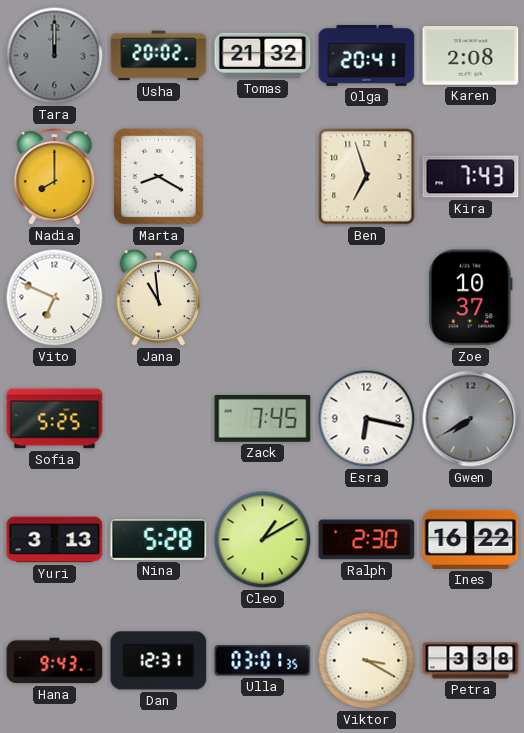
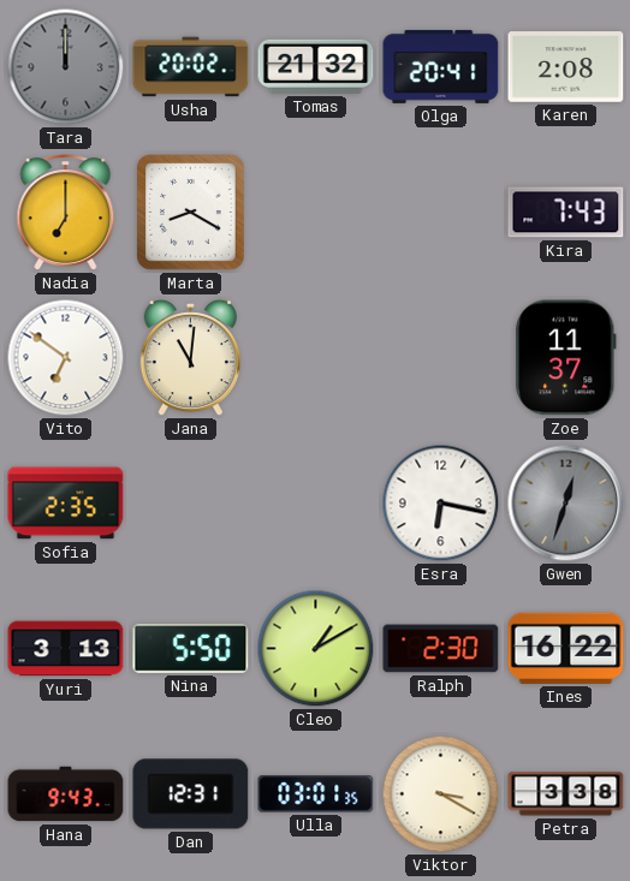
Nadia: 8:00 -> 7:00 (66, 213)
Ben: 6:57 -> none (367, 177)
Vito: 6:49 -> 6:51 (66, 358)
Jana: 10:59 -> 11:01 (190, 358)
Zoe: 10:37 -> 11:37 (566, 358)
Sofia: 5:25 -> 2:35 (66, 504)
Zack: 7:45 -> none (263, 418)
Gwen: 7:40 -> 12:33 (566, 504)
Nina: 5:28 -> 5:50 (191, 649)
